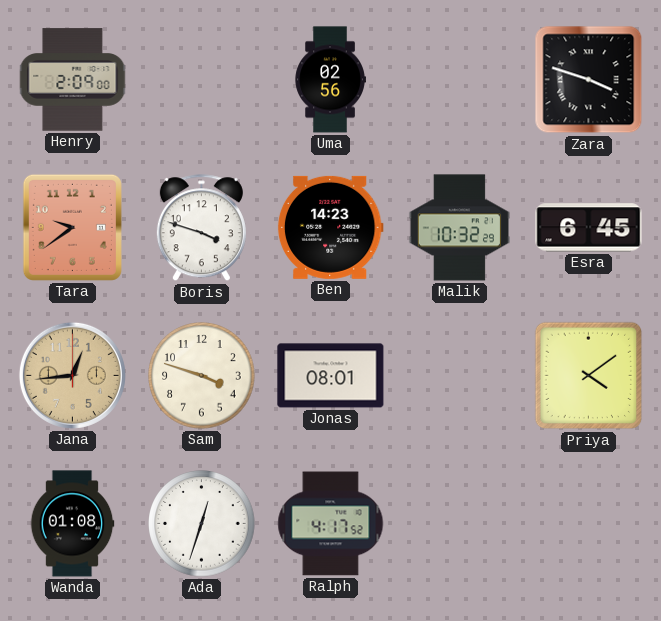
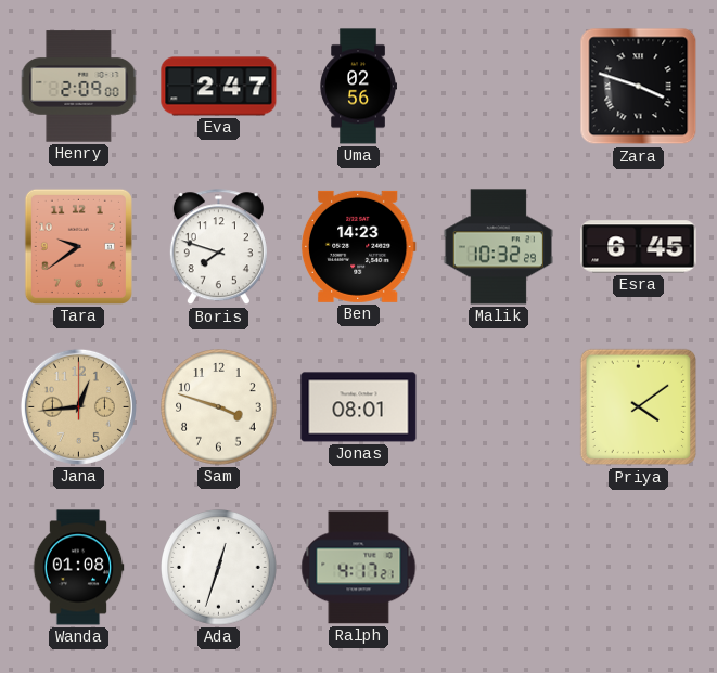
Eva: none -> 2:47 (219, 87)
Boris: 3:48 -> 7:48 (218, 247)
Ralph: 4:17:52 -> 4:17:21 (359, 568)
